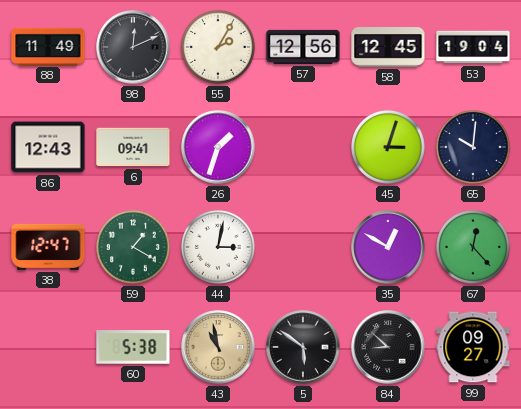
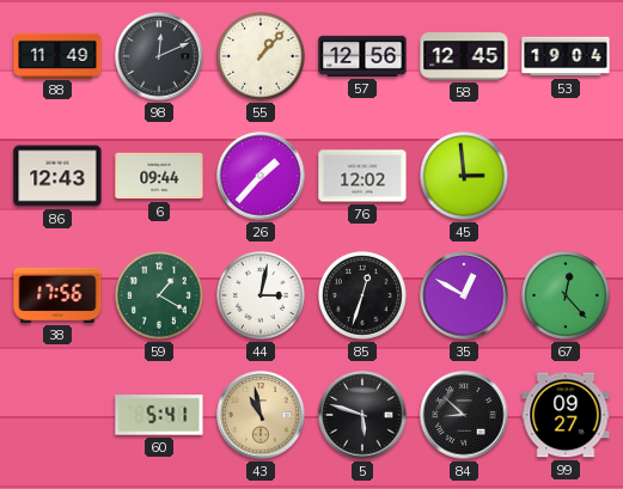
55: 2:05 -> 1:07 (261, 56)
6: 09:41 -> 09:44 (159, 176)
26: 1:33 -> 1:37 (261, 176)
76: none -> 12:02 (362, 176)
45: 3:03 -> 2:59 (464, 176)
65: 10:01 -> none (473, 147)
38: 12:47 -> 17:56 (57, 295)
85: none -> 12:33 (362, 295)
60: 5:38 -> 5:41 (159, 415)
5: 5:51 -> 5:48 (362, 415)
